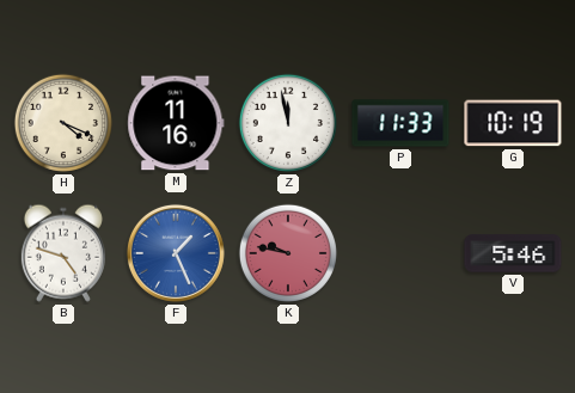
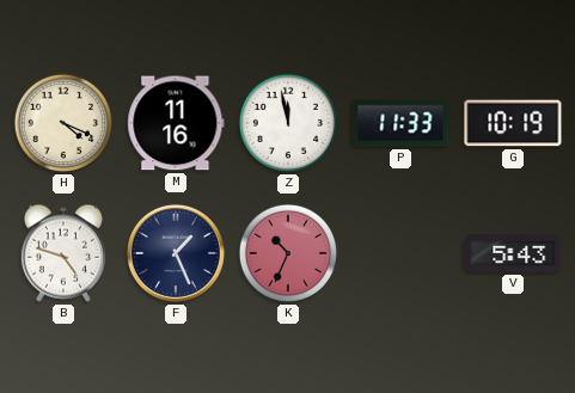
F dial: blue -> navy (176, 253)
K: 9:47 -> 10:34 (288, 253)
V: 5:46 -> 5:43 (513, 253)
